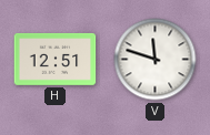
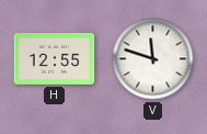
H: 12:51 -> 12:55 (55, 58)
